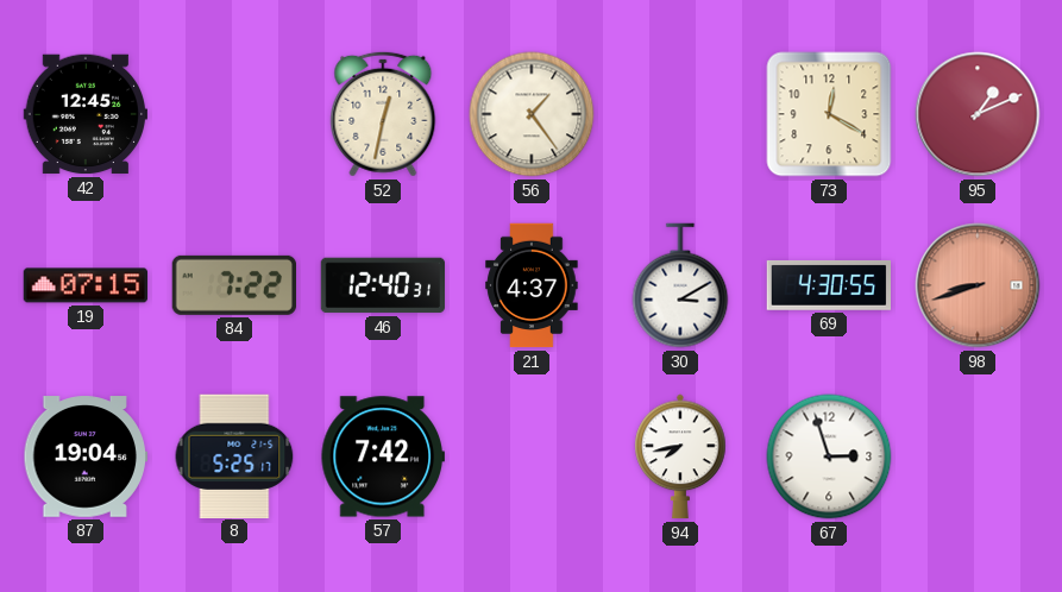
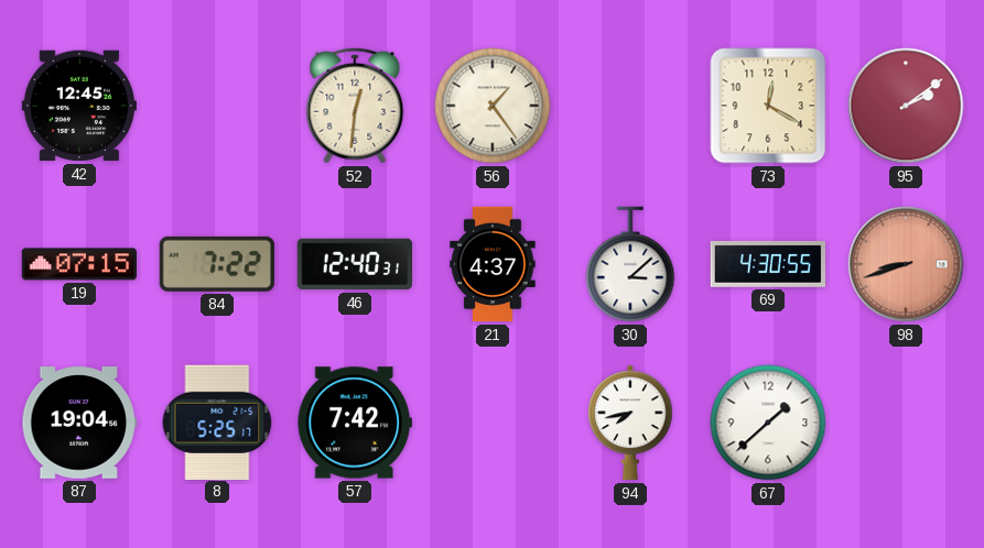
52: 12:32 -> 12:31 (355, 106)
95: 1:11 -> 2:09 (906, 106)
30: 3:10 -> 3:08 (630, 264)
67: 2:57 -> 1:38 (768, 423)
